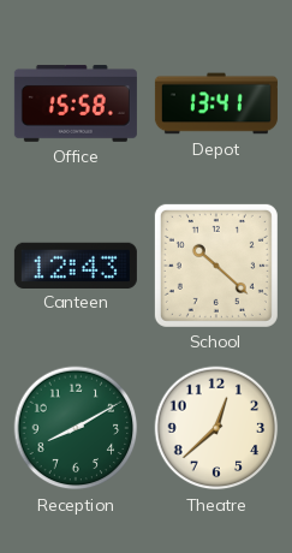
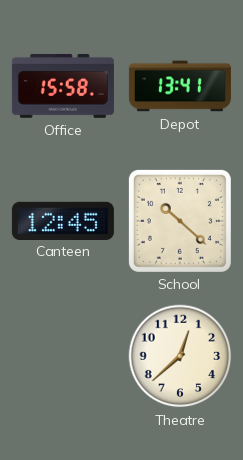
Canteen: 12:43 -> 12:45 (63, 220)
Reception: 8:10 -> none (76, 428)
